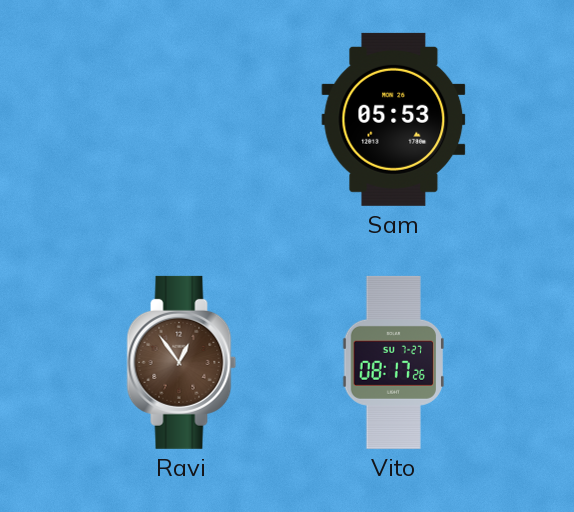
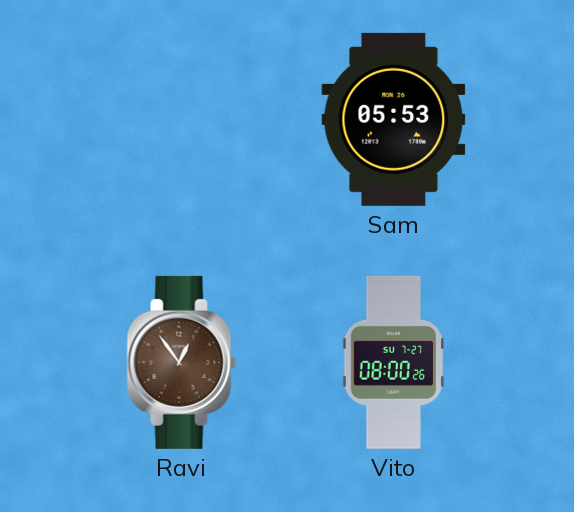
Vito: 08:17 -> 08:00 (393, 362)
